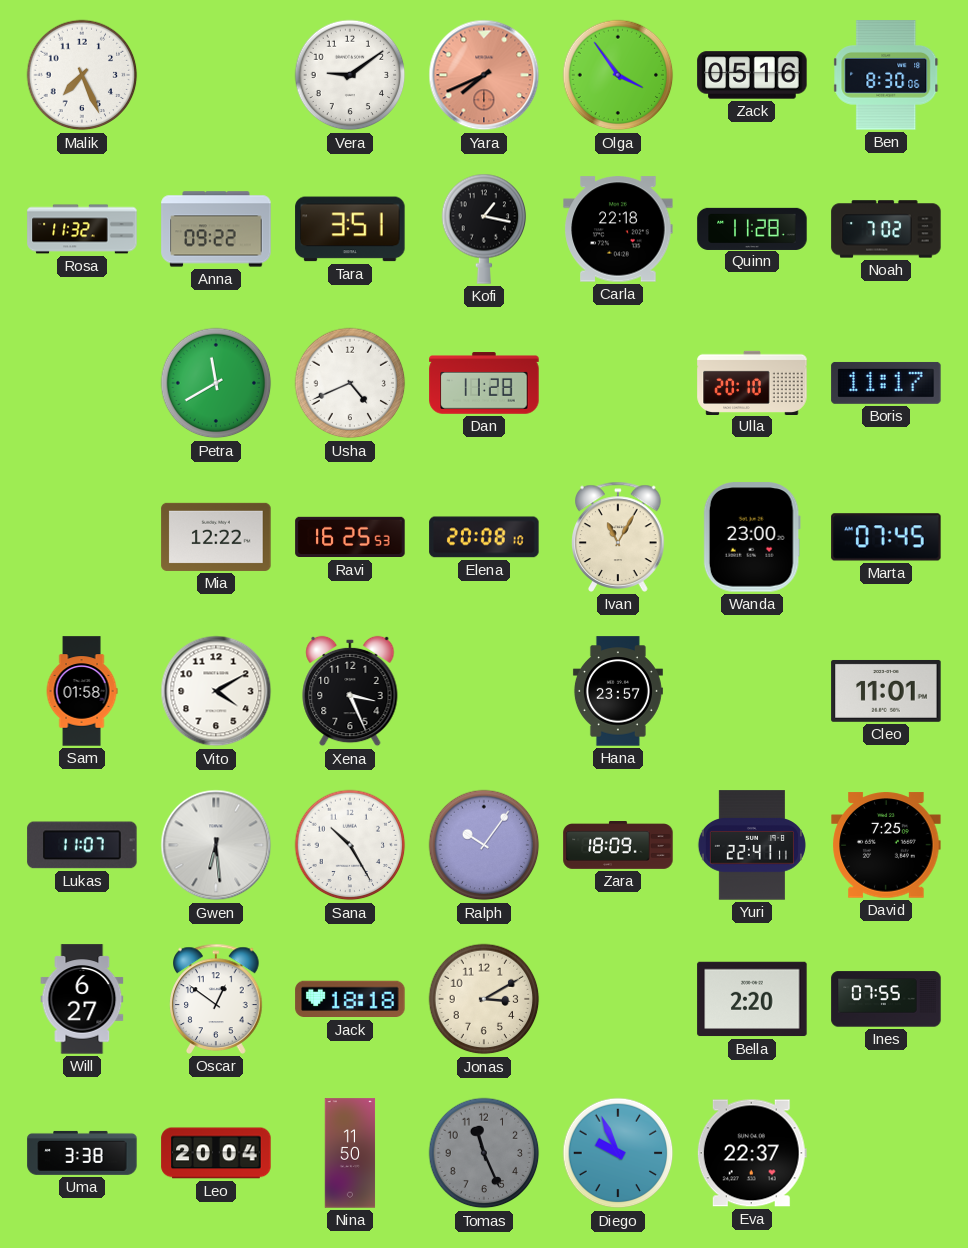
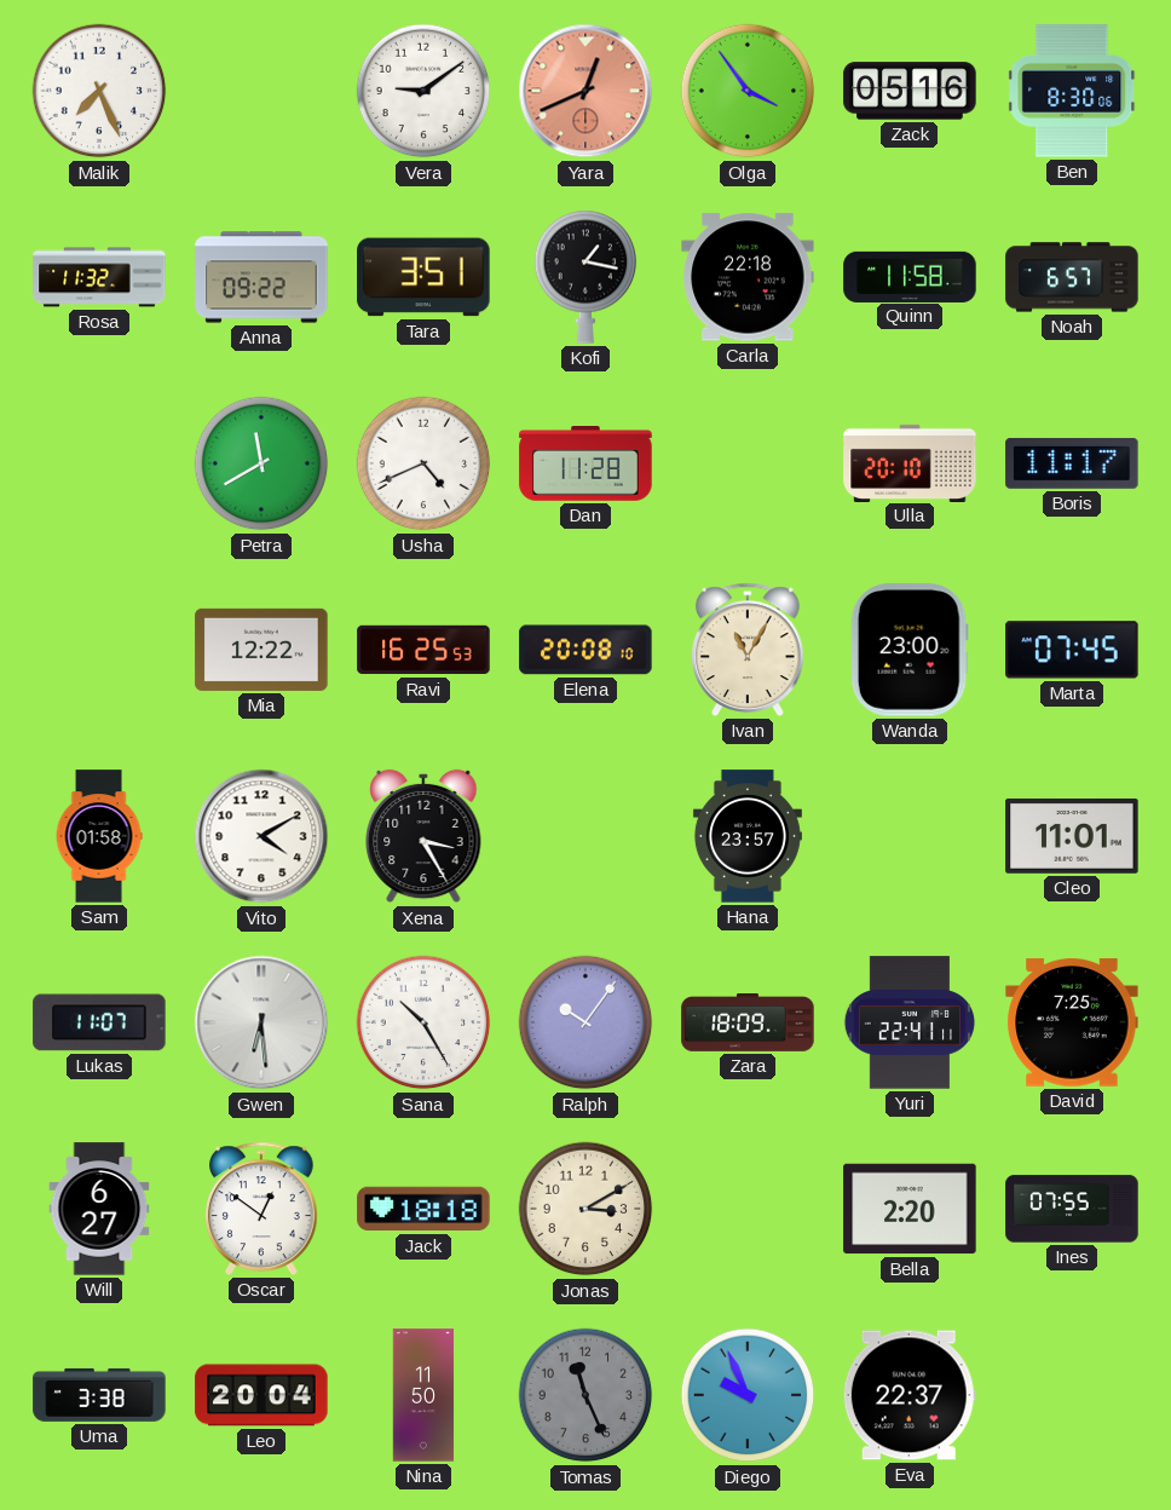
Yara: 7:41 -> 12:41 (585, 91)
Quinn: 11:28 -> 11:58 (910, 276)
Noah: 7:02 -> 6:57 (1072, 277)
Xena: 3:26 -> 3:25 (423, 836)
